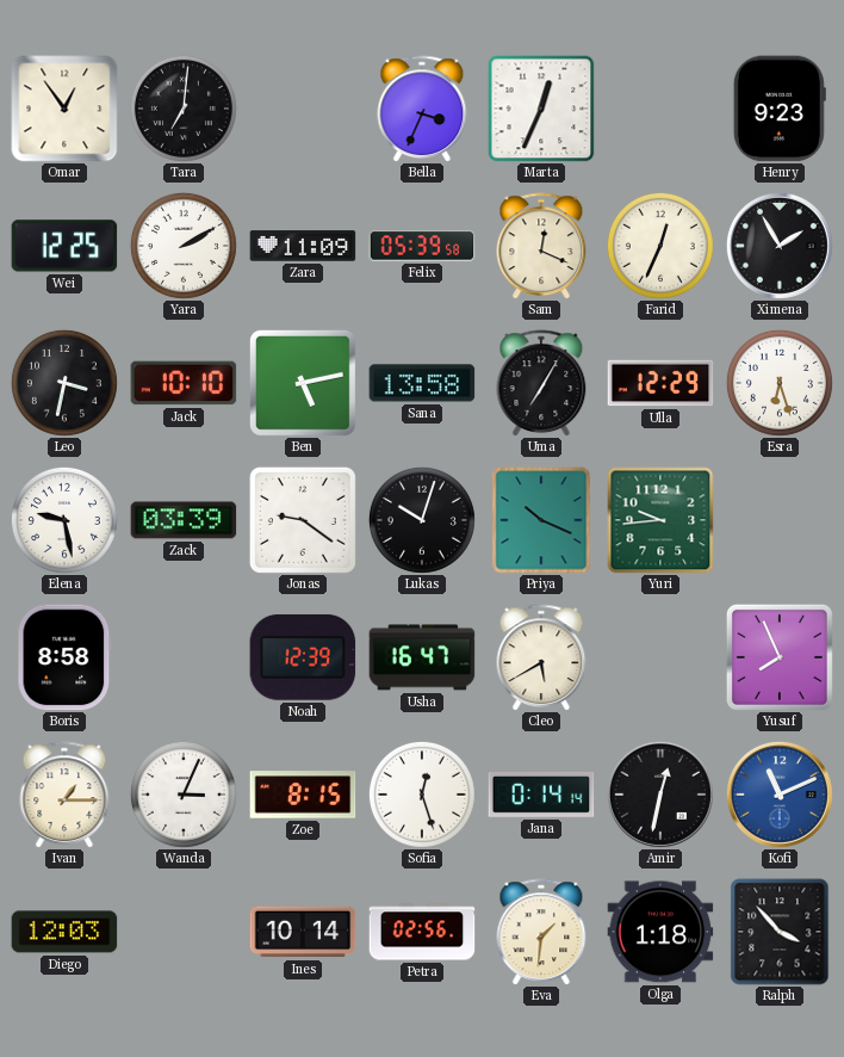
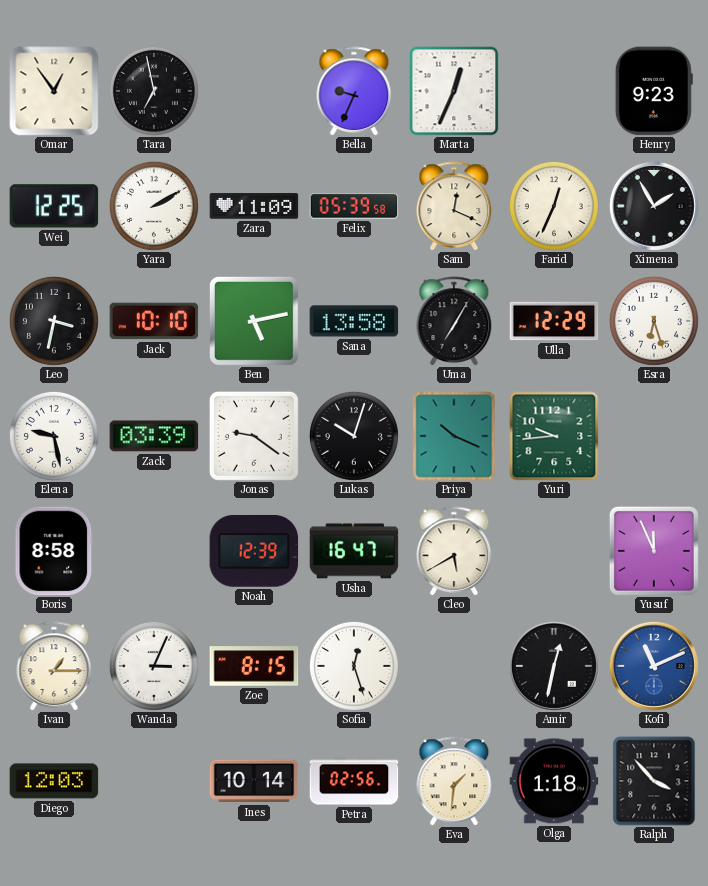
Tara: 7:01 -> 6:58 (154, 91)
Bella: 3:34 -> 9:34 (354, 91)
Yusuf: 7:56 -> 11:56 (654, 551)
Jana: 0:14 -> none (541, 795)
